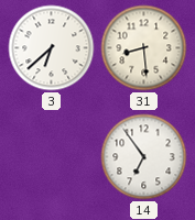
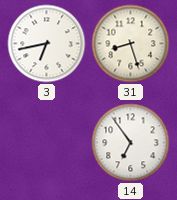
3: 6:38 -> 6:43 (47, 44)
31: 8:29 -> 8:27 (131, 44)
